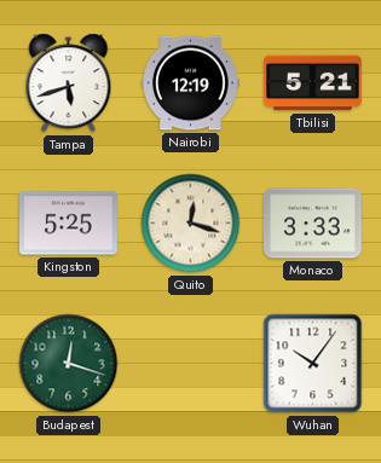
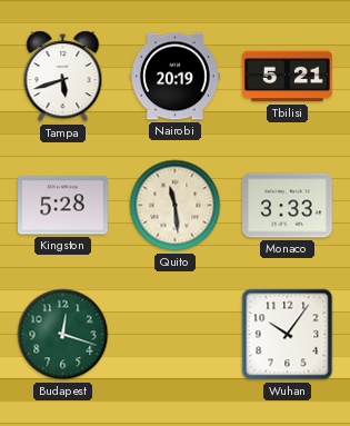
Nairobi: 12:19 -> 20:19 (176, 77)
Kingston: 5:25 -> 5:28 (63, 206)
Quito: 12:18 -> 11:29 (176, 206)
